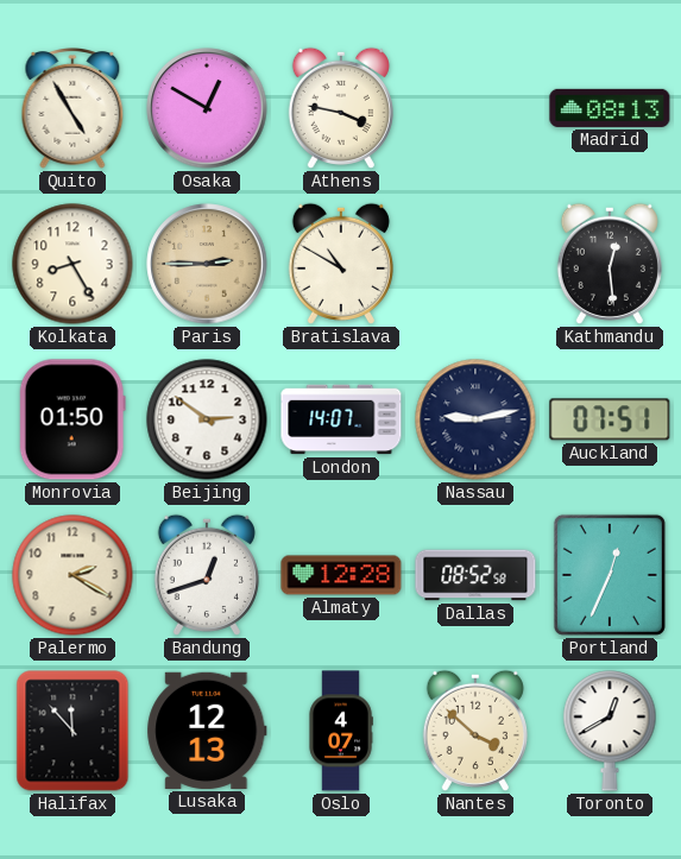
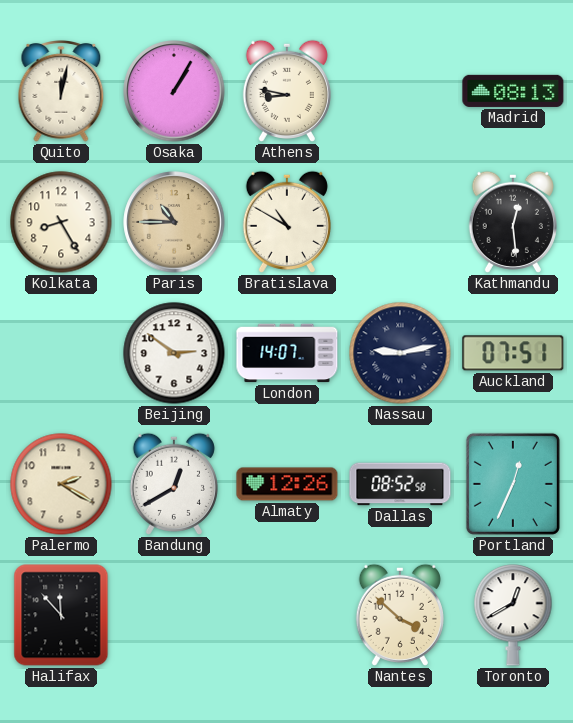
Quito: 4:55 -> 12:02 (61, 92)
Osaka: 12:50 -> 1:05 (174, 91)
Athens: 3:47 -> 8:47 (287, 91)
Paris: 2:45 -> 10:45 (174, 222)
Monrovia: 01:50 -> none (72, 419)
Bandung: 12:42 -> 12:40 (174, 484)
Almaty: 12:28 -> 12:26 (287, 484)
Lusaka: 12:13 -> none (207, 731)
Oslo: 4:07 -> none (341, 731)
